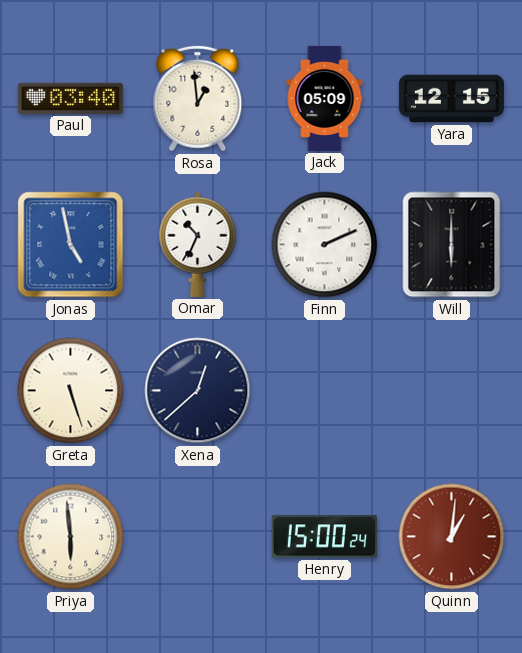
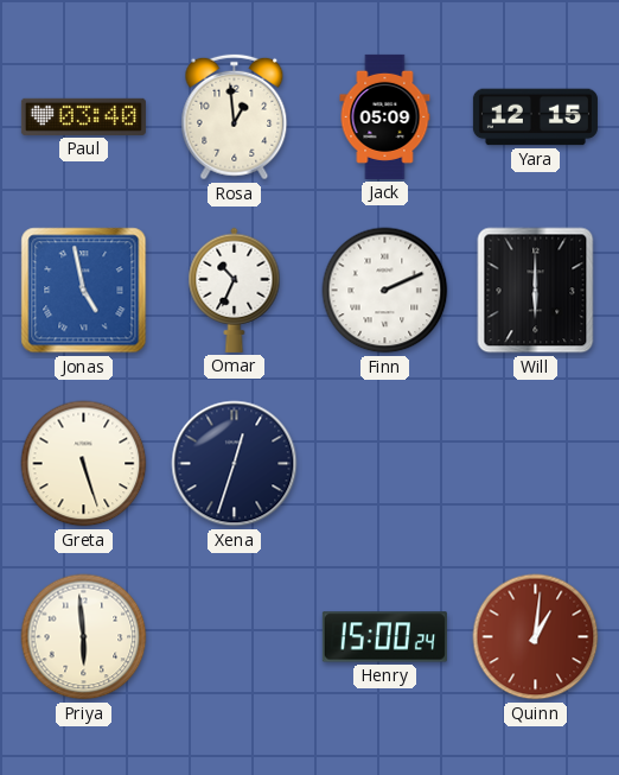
Xena: 12:38 -> 12:33 (235, 464)
